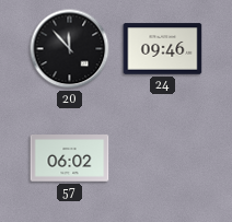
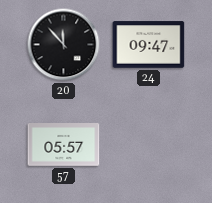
24: 09:46 -> 09:47 (149, 45)
57: 06:02 -> 05:57 (64, 145)
